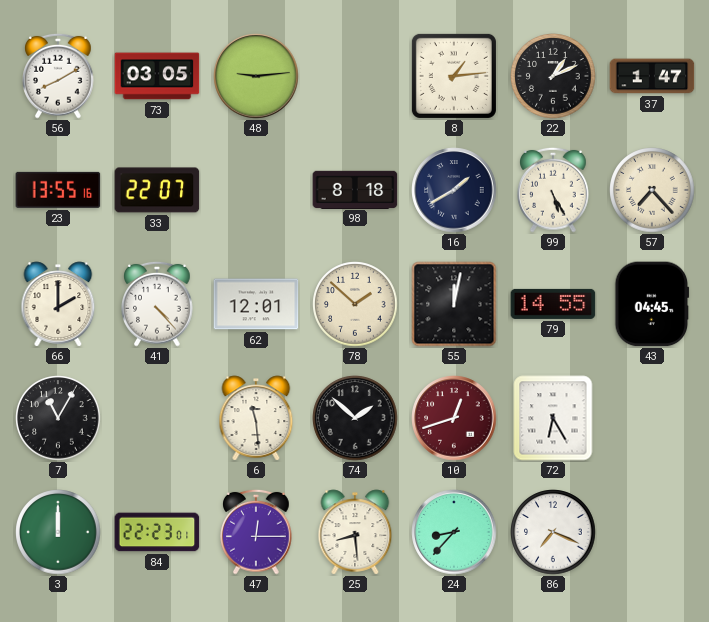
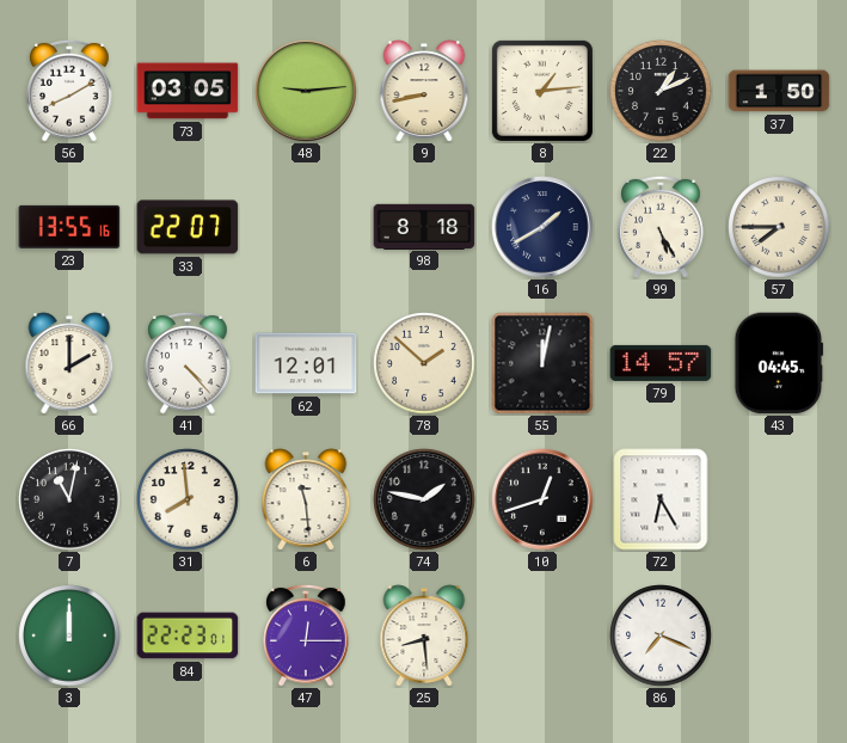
9: none -> 8:43 (424, 91)
37: 1:47 -> 1:50 (779, 91)
57: 7:23 -> 7:45 (779, 227)
79: 14:55 -> 14:57 (661, 363)
7: 11:05 -> 11:02 (69, 499)
31: none -> 7:59 (188, 499)
74: 1:52 -> 1:47 (424, 499)
10 dial: burgundy -> black (542, 499)
24: 8:37 -> none (454, 532)
